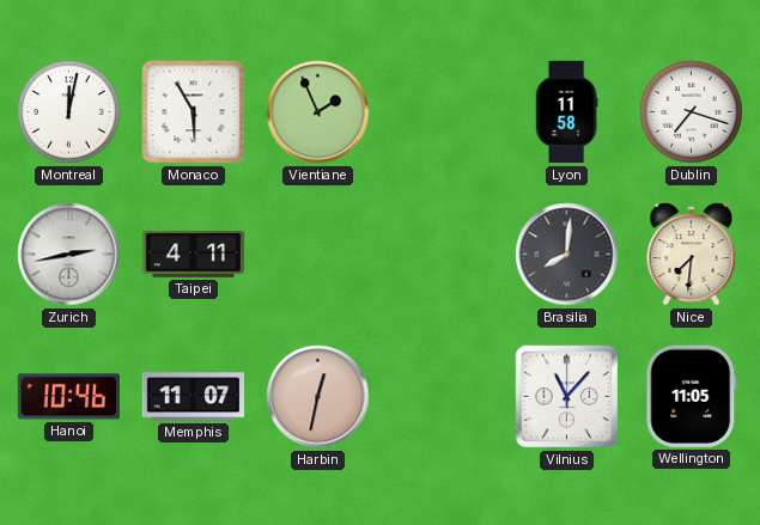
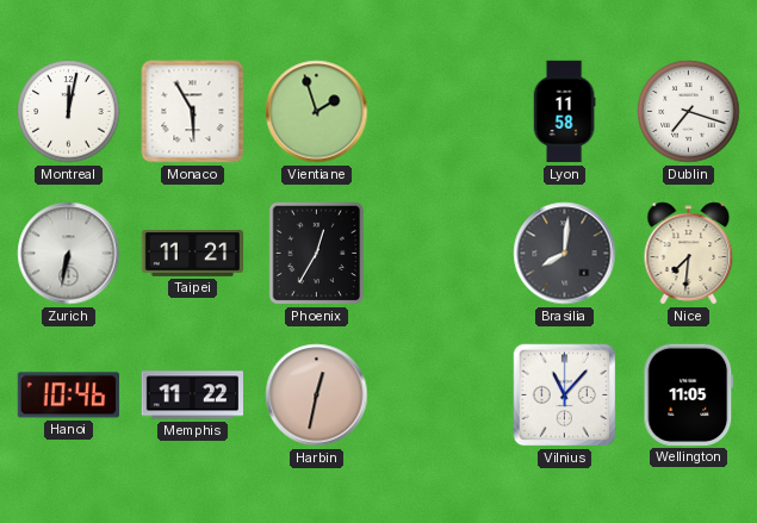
Vientiane: 1:56 -> 1:57 (317, 112)
Zurich: 2:43 -> 6:32 (69, 254)
Taipei: 4:11 -> 11:21 (193, 254)
Phoenix: none -> 12:35 (317, 254)
Memphis: 11:07 -> 11:22 (192, 396)
